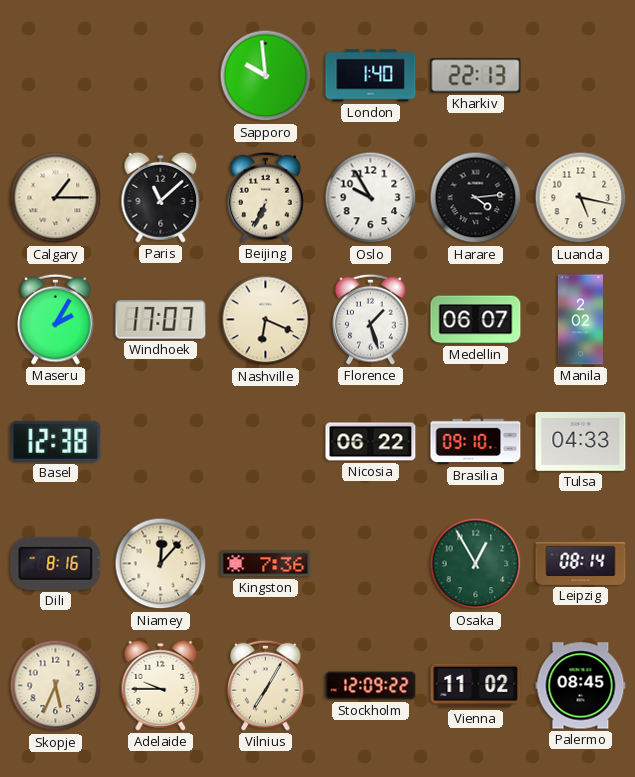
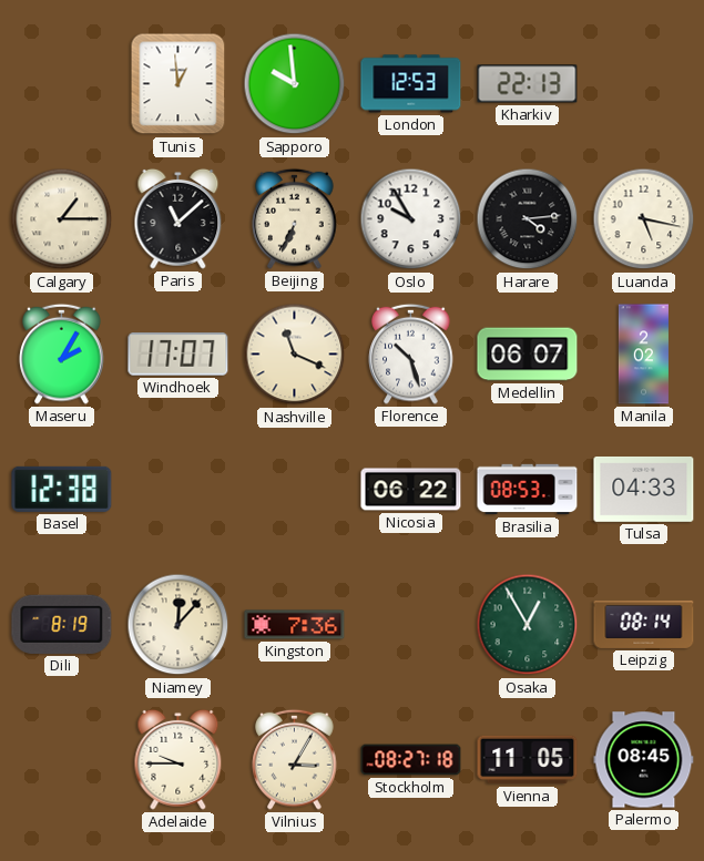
Tunis: none -> 12:59 (178, 84)
London: 1:40 -> 12:53 (411, 84)
Nashville: 6:19 -> 11:19 (295, 355)
Florence: 1:27 -> 10:27 (411, 353)
Brasilia: 09:10 -> 08:53 (528, 490)
Dili: 8:16 -> 8:19 (62, 624)
Skopje: 5:34 -> none (56, 686)
Vilnius: 7:05 -> 3:05 (295, 759)
Stockholm: 12:09 -> 08:27 (411, 760)
Vienna: 11:02 -> 11:05 (528, 760)
